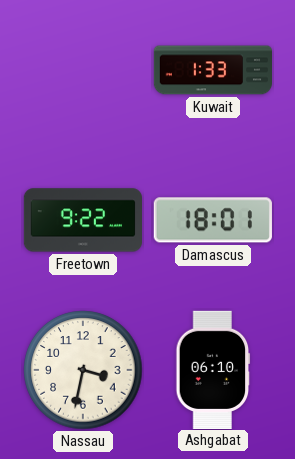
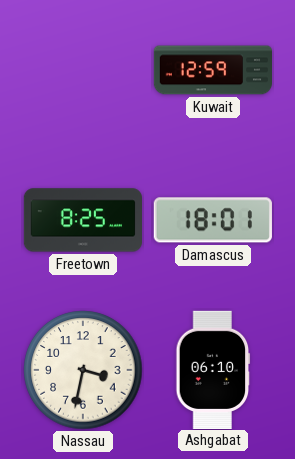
Kuwait: 1:33 -> 12:59 (212, 70)
Freetown: 9:22 -> 8:25 (82, 220)
